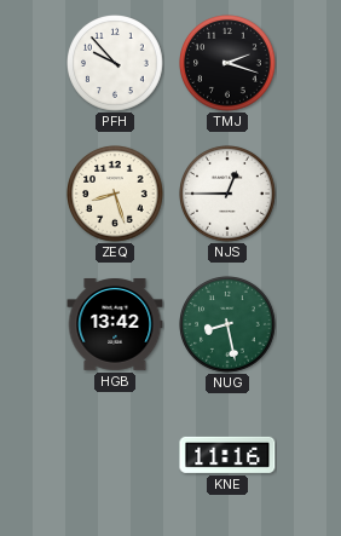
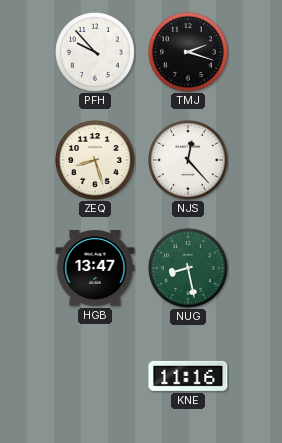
NJS: 12:45 -> 12:23 (188, 160)
HGB: 13:42 -> 13:47 (95, 269)
